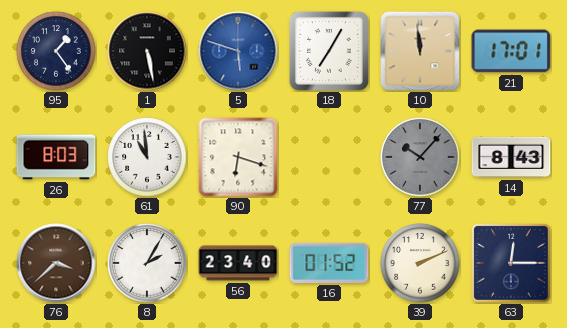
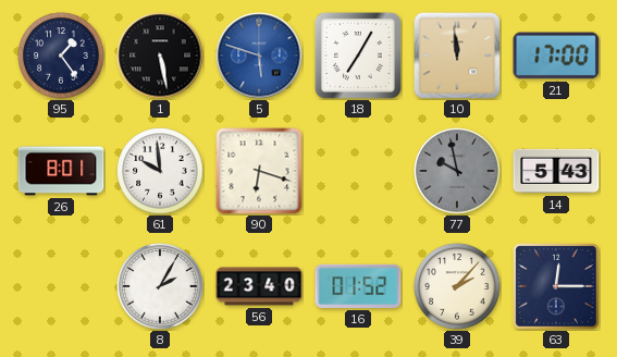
21: 17:01 -> 17:00 (556, 56)
26: 8:03 -> 8:01 (61, 171)
61: 10:59 -> 9:59 (160, 171)
77: 10:07 -> 9:58 (457, 171)
14: 8:43 -> 5:43 (556, 171)
76: 3:38 -> none (56, 263)
39: 2:11 -> 2:07 (457, 286)
